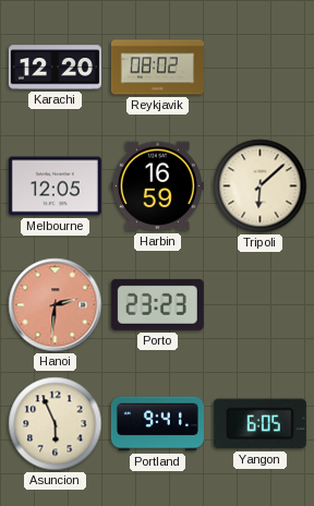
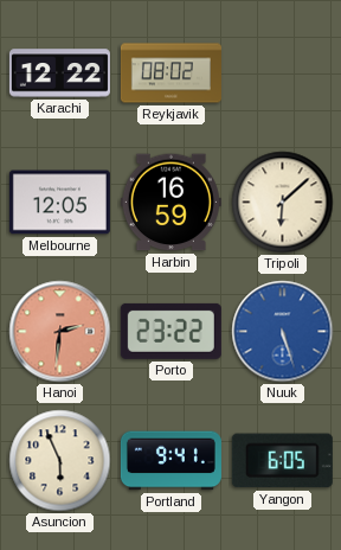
Karachi: 12:20 -> 12:22 (59, 73)
Porto: 23:23 -> 23:22 (170, 331)
Nuuk: none -> 5:27 (283, 332)
